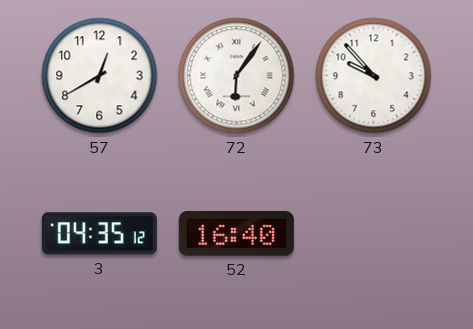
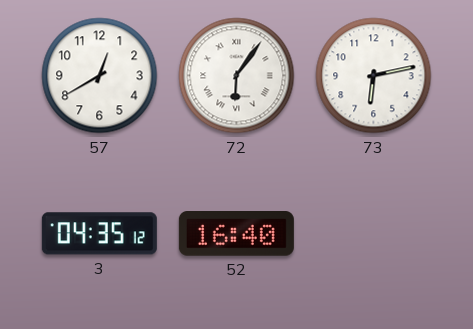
73: 9:53 -> 6:13 (374, 76)
